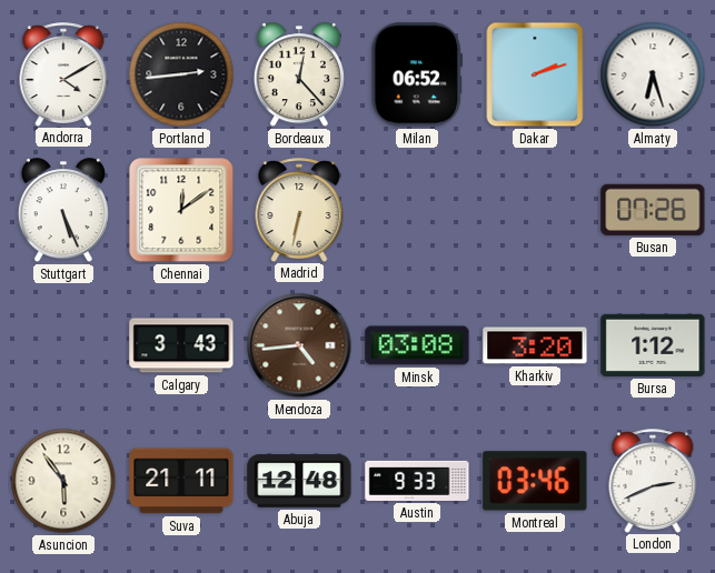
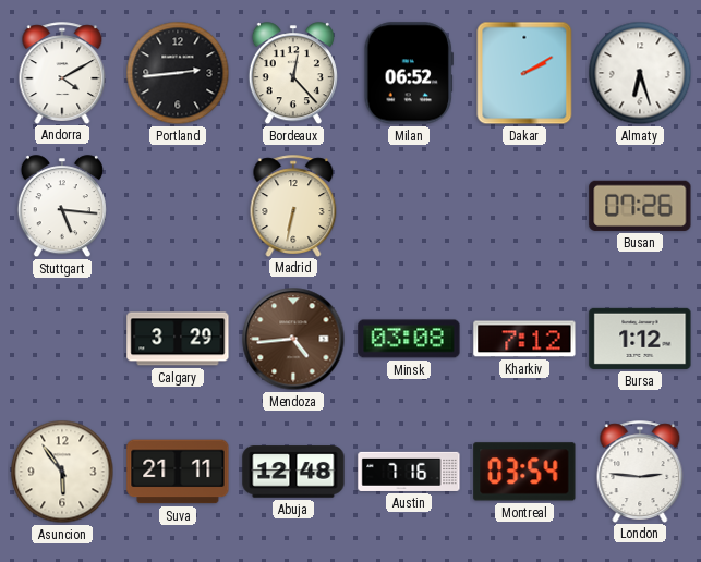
Dakar: 2:12 -> 2:10 (524, 73)
Stuttgart: 5:26 -> 5:16 (62, 207)
Chennai: 12:09 -> none (181, 210)
Calgary: 3:43 -> 3:29 (178, 339)
Kharkiv: 3:20 -> 7:12 (524, 339)
Austin: 9:33 -> 7:16 (409, 472)
Montreal: 03:46 -> 03:54 (524, 472)
London: 2:41 -> 2:46 (640, 472)
